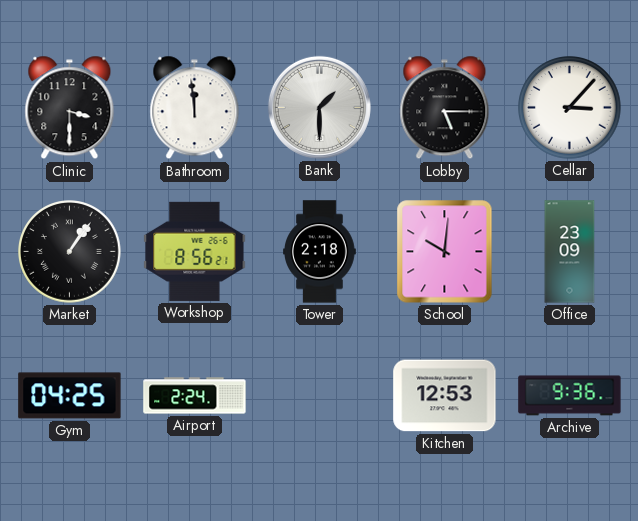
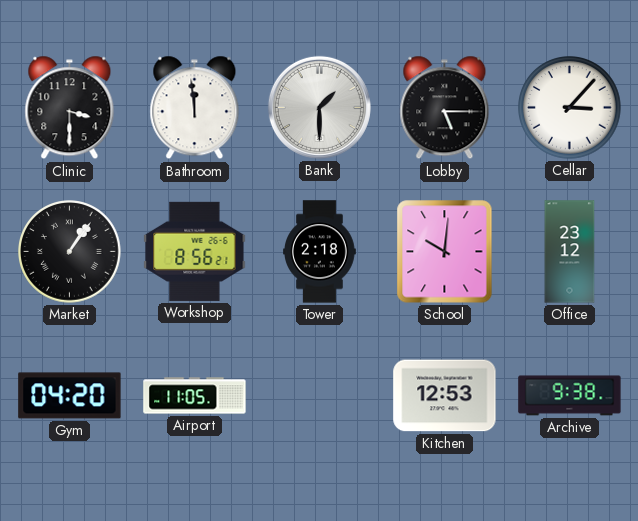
Office: 23:09 -> 23:12 (570, 252)
Gym: 04:25 -> 04:20 (70, 396)
Airport: 2:24 -> 11:05 (195, 396)
Archive: 9:36 -> 9:38 (570, 396)
